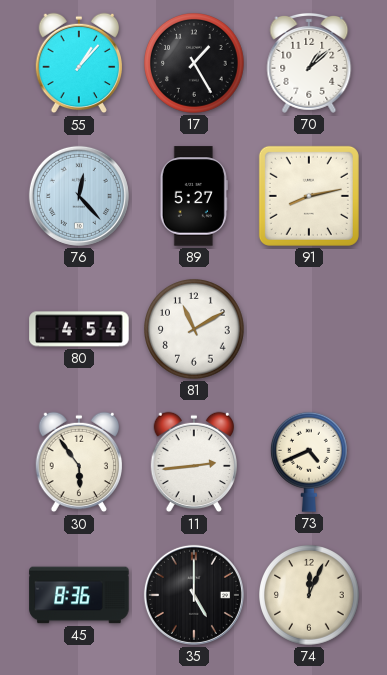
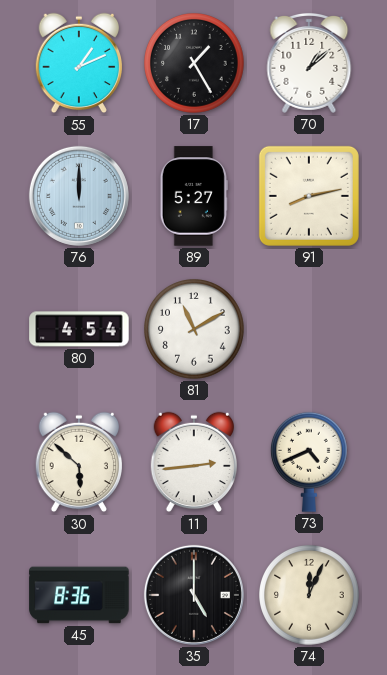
55: 1:07 -> 1:11 (78, 63)
76: 12:23 -> 12:00 (79, 196)
30: 5:54 -> 5:52 (78, 462)
